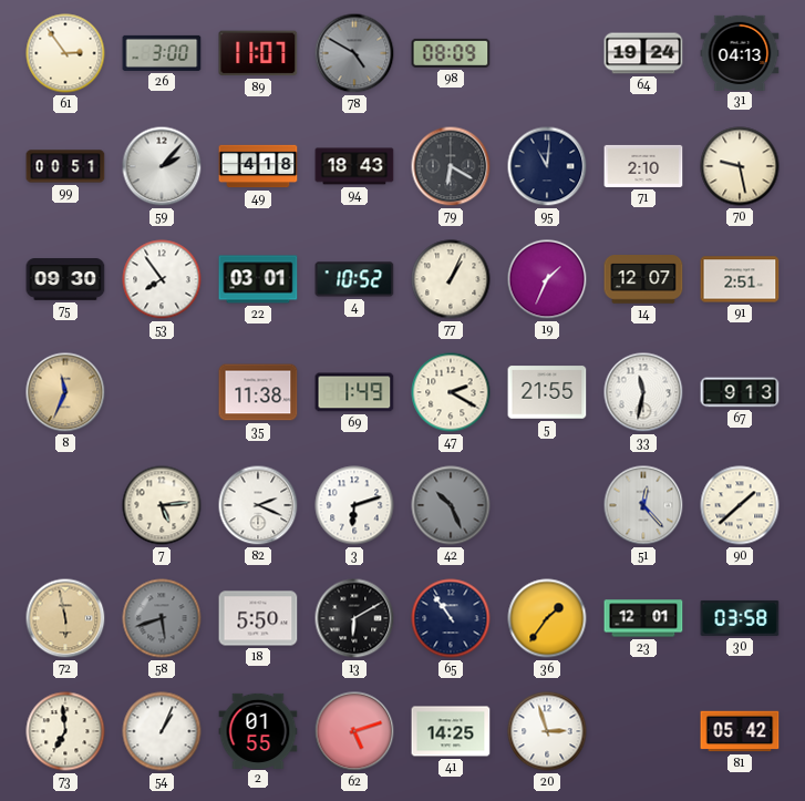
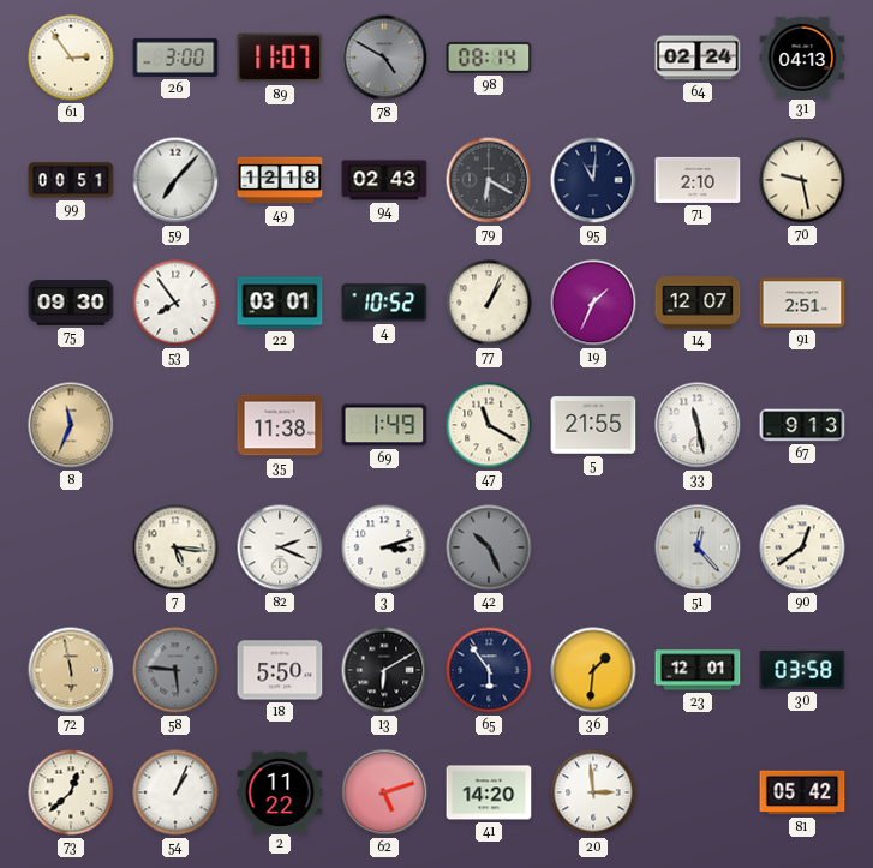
98: 08:09 -> 08:14 (489, 58)
64: 19:24 -> 02:24 (698, 58)
59: 2:07 -> 7:07 (175, 180)
49: 4:18 -> 12:18 (280, 180)
94: 18:43 -> 02:43 (384, 180)
47: 2:20 -> 11:20 (489, 425)
33: 11:32 -> 11:28 (698, 425)
7: 5:14 -> 5:16 (175, 547)
3: 6:12 -> 3:12 (384, 547)
90: 1:38 -> 12:39 (802, 547)
58: 5:42 -> 5:46 (175, 670)
65: 10:54 -> 5:54 (489, 670)
36: 1:36 -> 1:31 (593, 670)
73: 6:59 -> 12:38 (71, 792)
2: 01:55 -> 11:22 (280, 791)
41: 14:25 -> 14:20 (489, 792)
20: 2:57 -> 2:59 (593, 792)
